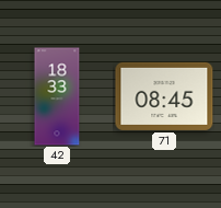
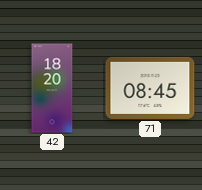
42: 18:33 -> 18:20 (52, 88)
